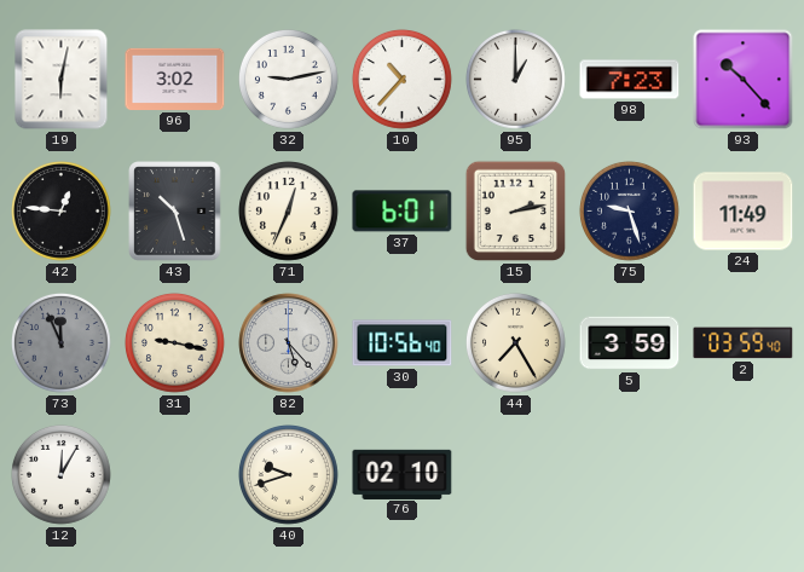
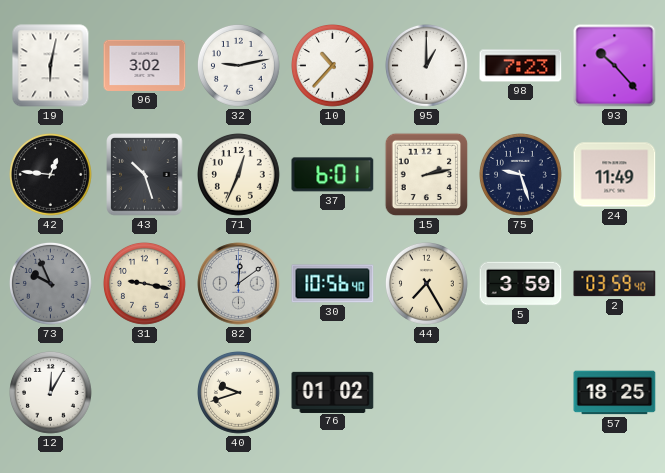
73: 11:56 -> 9:56 (51, 284)
82: 5:23 -> 12:09 (239, 284)
76: 02:10 -> 01:02 (333, 392)
57: none -> 18:25 (615, 393)
